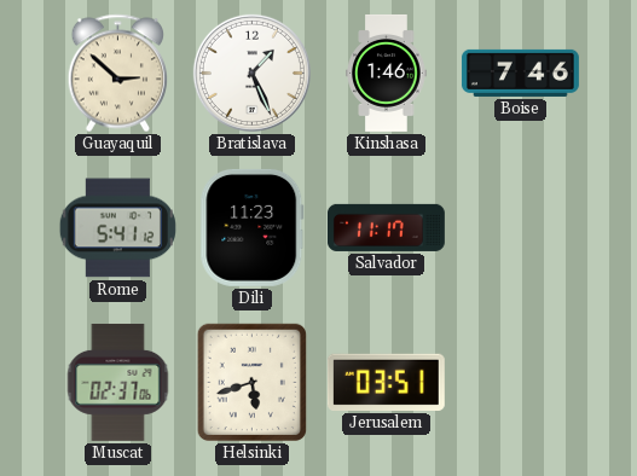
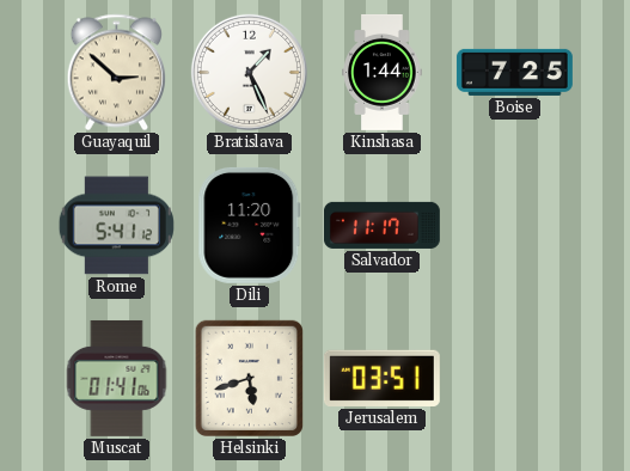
Kinshasa: 1:46 -> 1:44 (383, 72)
Boise: 7:46 -> 7:25 (514, 72)
Dili: 11:23 -> 11:20 (250, 225)
Muscat: 02:37 -> 01:41 (117, 378)
